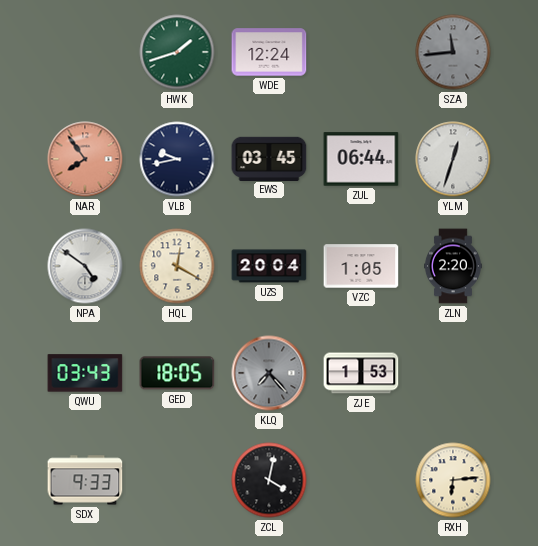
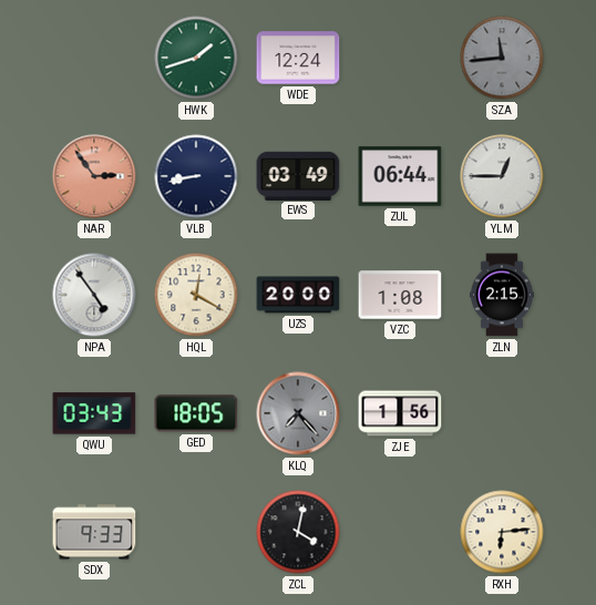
NAR: 7:54 -> 2:54 (94, 176)
VLB: 9:43 -> 8:43 (196, 176)
EWS: 03:45 -> 03:49 (298, 175)
YLM: 12:33 -> 12:45 (502, 176)
NPA: 4:51 -> 4:54 (94, 295)
UZS: 20:04 -> 20:00 (298, 295)
VZC: 1:05 -> 1:08 (400, 295)
ZLN: 2:20 -> 2:15 (503, 295)
ZJE: 1:53 -> 1:56 (400, 413)
